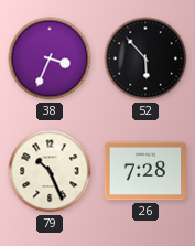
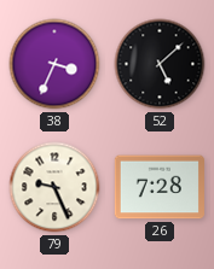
52: 5:53 -> 5:08 (160, 64)
79: 10:26 -> 9:26 (54, 187)
